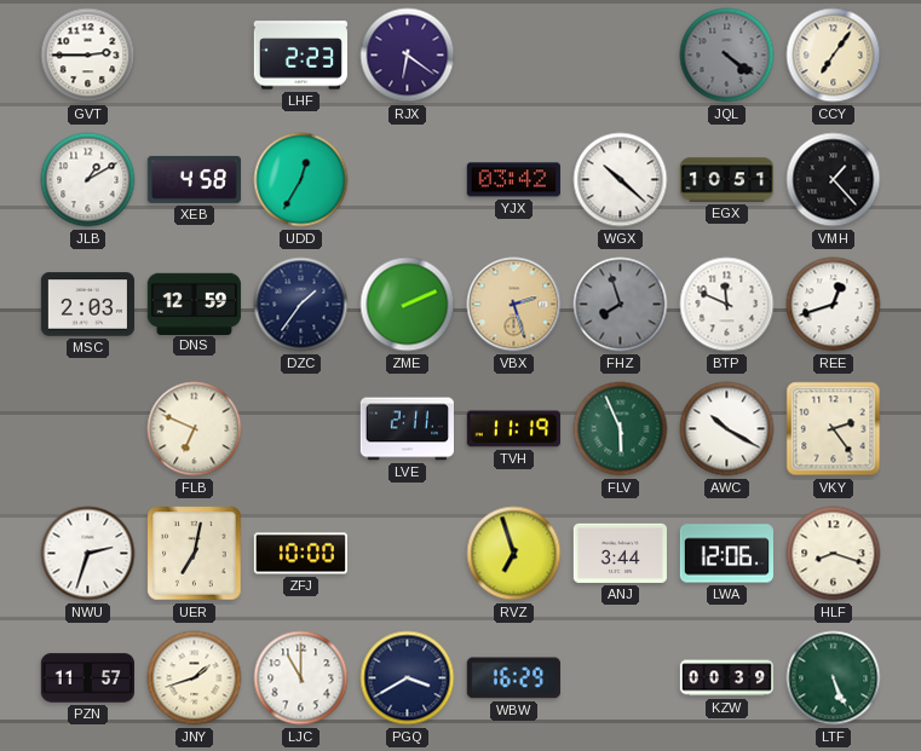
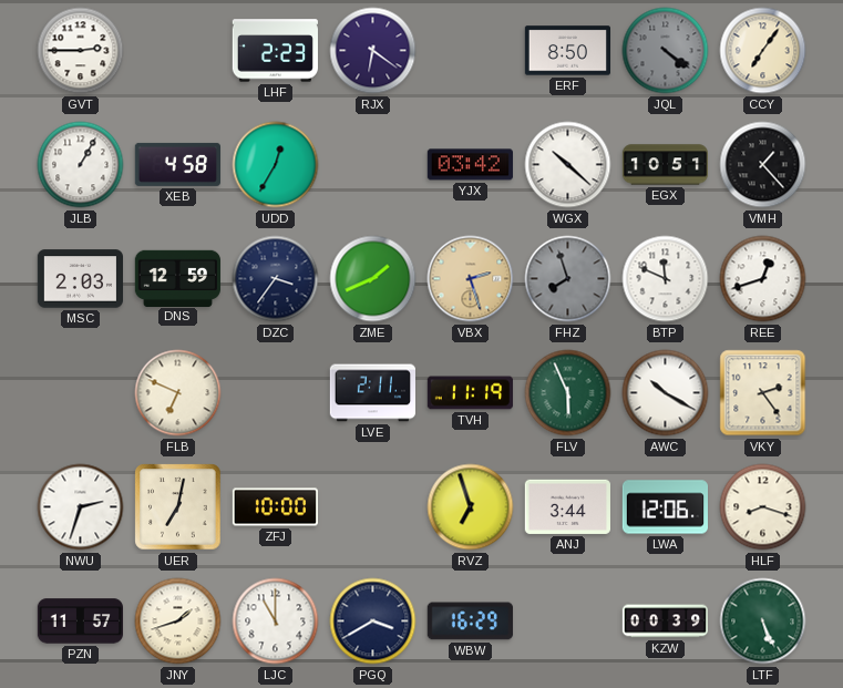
ERF: none -> 8:50 (567, 51)
JLB: 1:10 -> 1:05 (81, 165)
DZC: 1:36 -> 3:36 (276, 279)
ZME: 2:11 -> 1:41 (373, 279)
